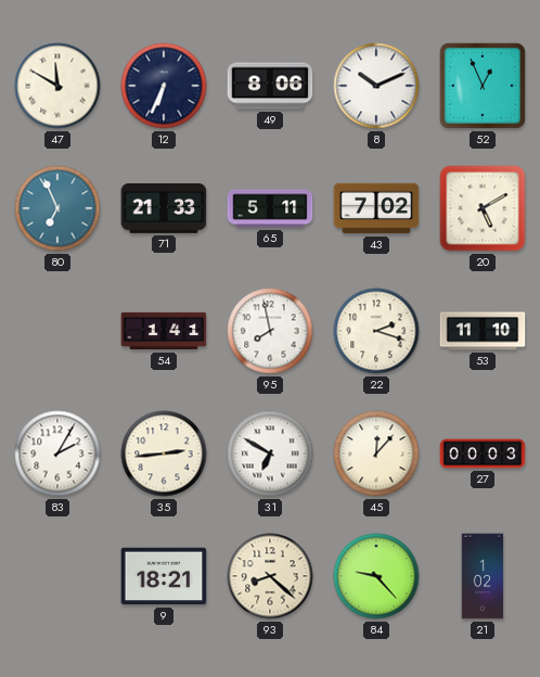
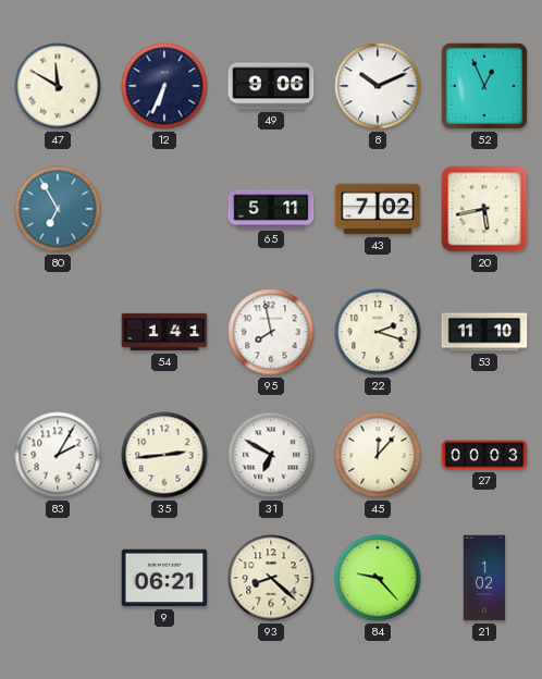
49: 8:06 -> 9:06 (271, 86)
80: 6:56 -> 6:55 (58, 209)
71: 21:33 -> none (164, 208)
20: 5:10 -> 5:43 (484, 209)
9: 18:21 -> 06:21 (164, 578)
